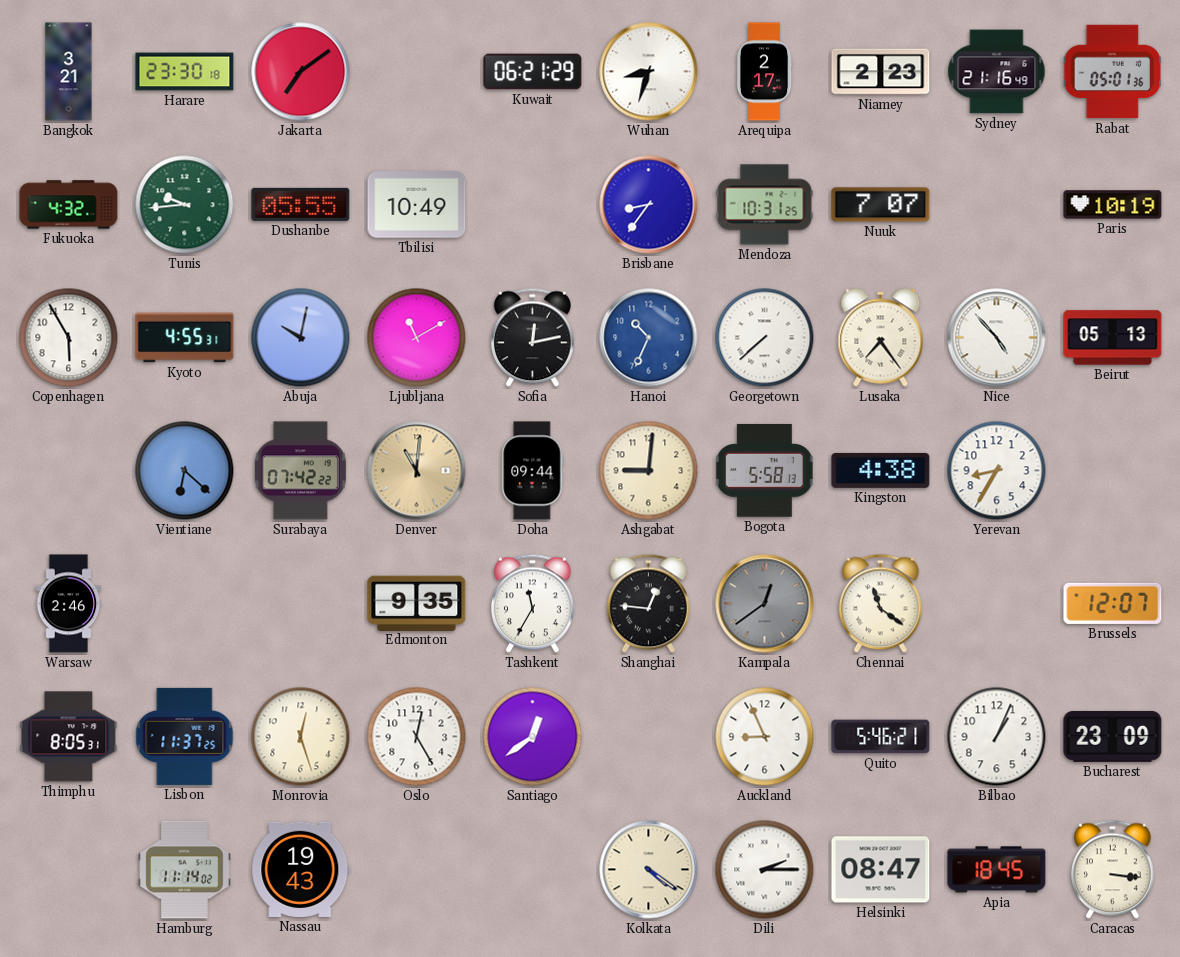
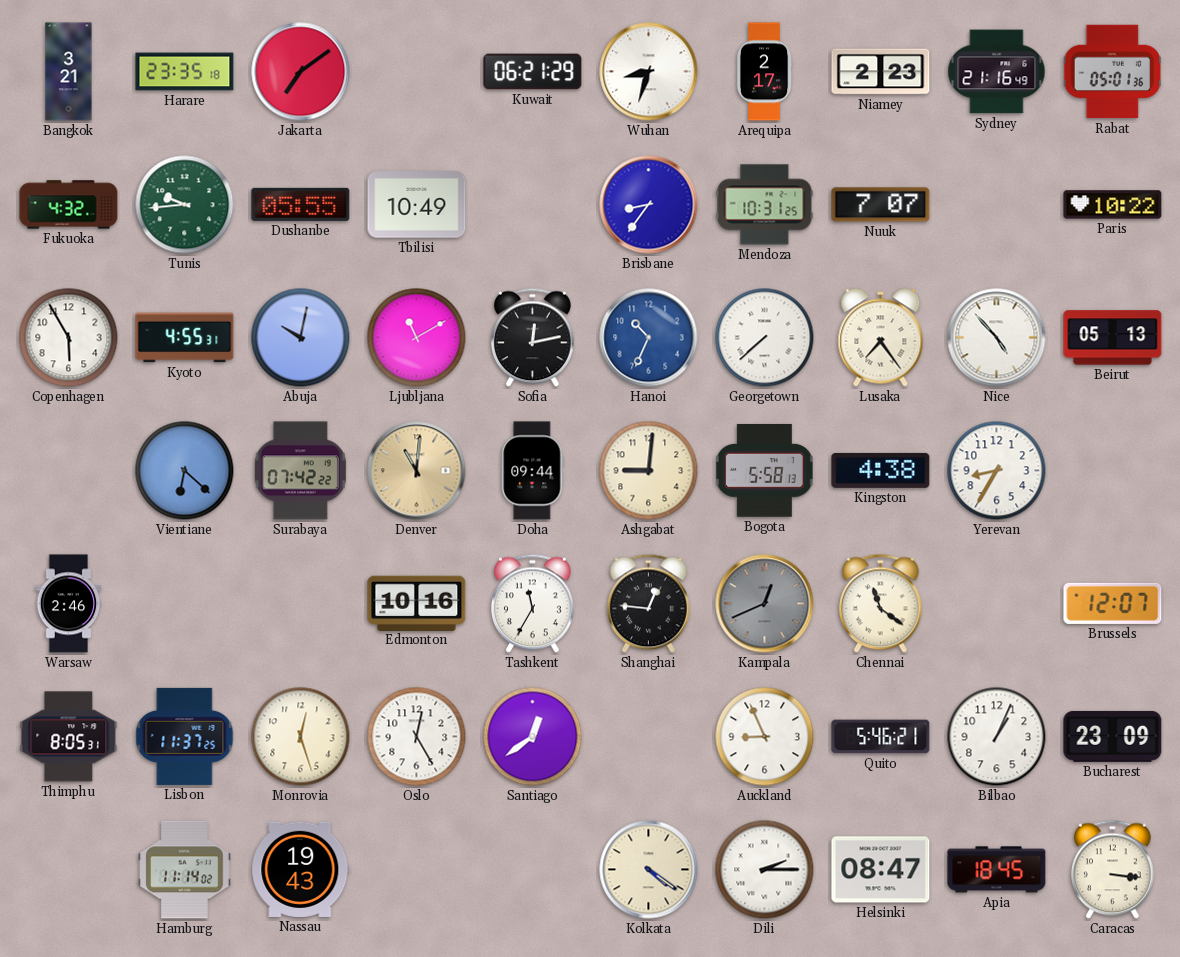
Harare: 23:30 -> 23:35 (185, 72)
Paris: 10:19 -> 10:22 (1113, 205)
Edmonton: 9:35 -> 10:16 (417, 603)
Kampala: 12:39 -> 12:41 (765, 604)
